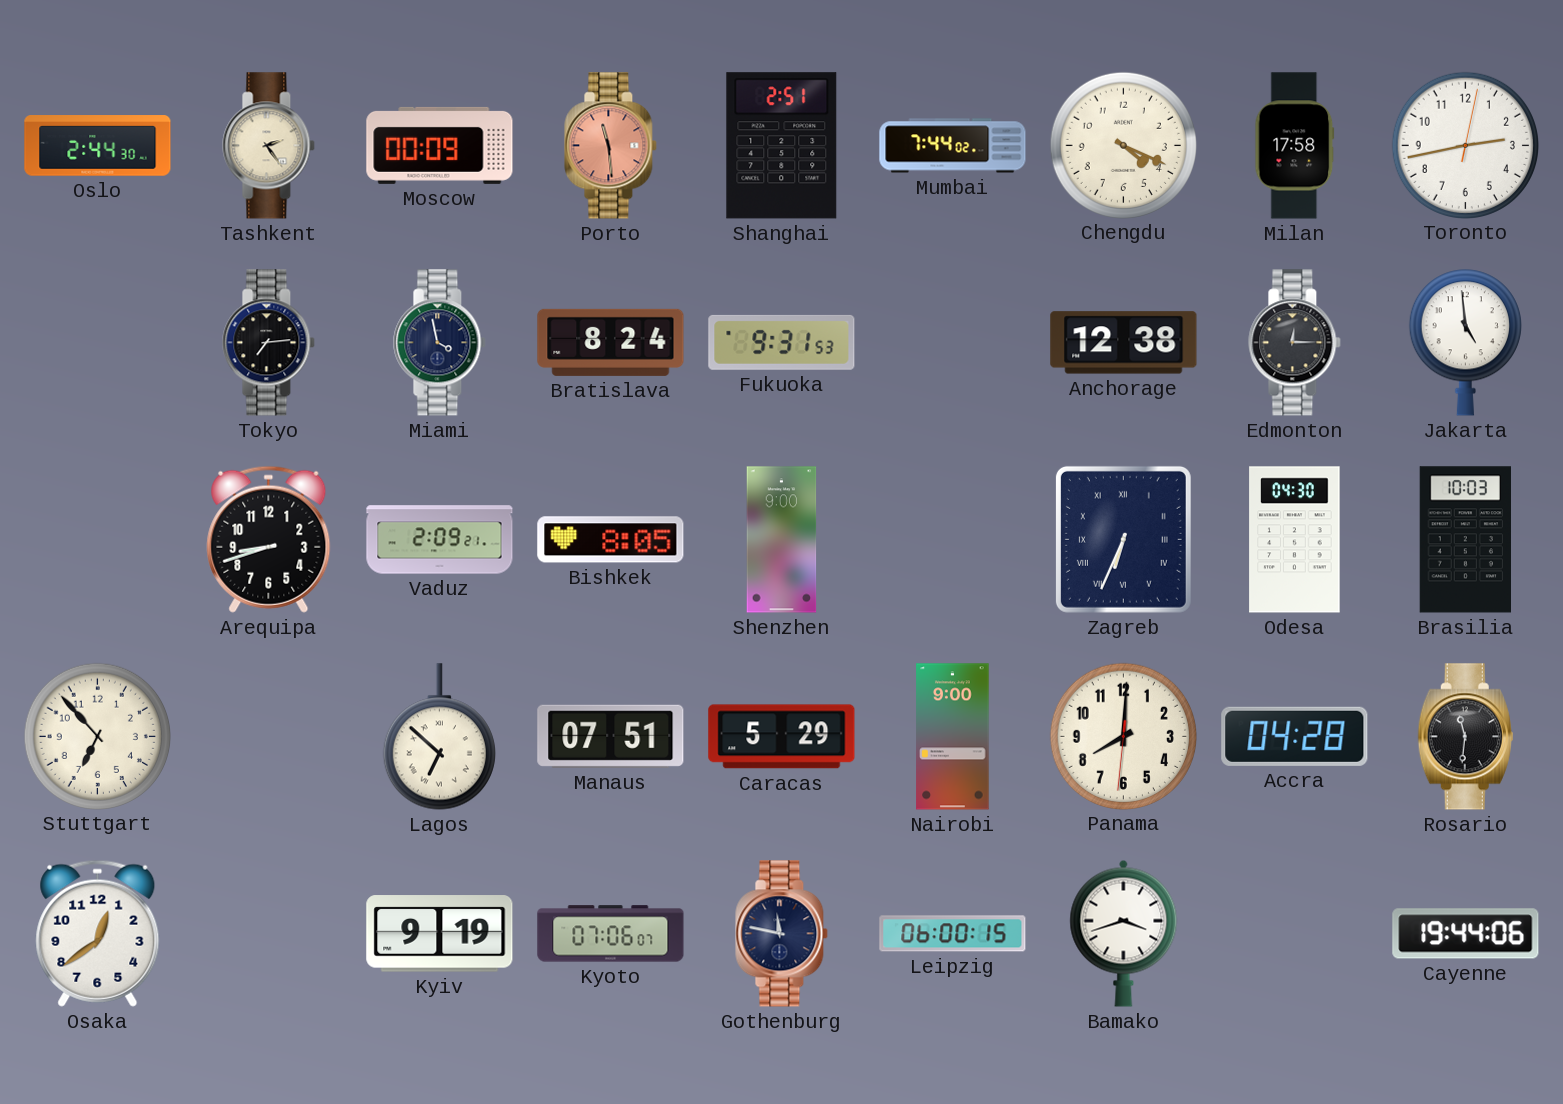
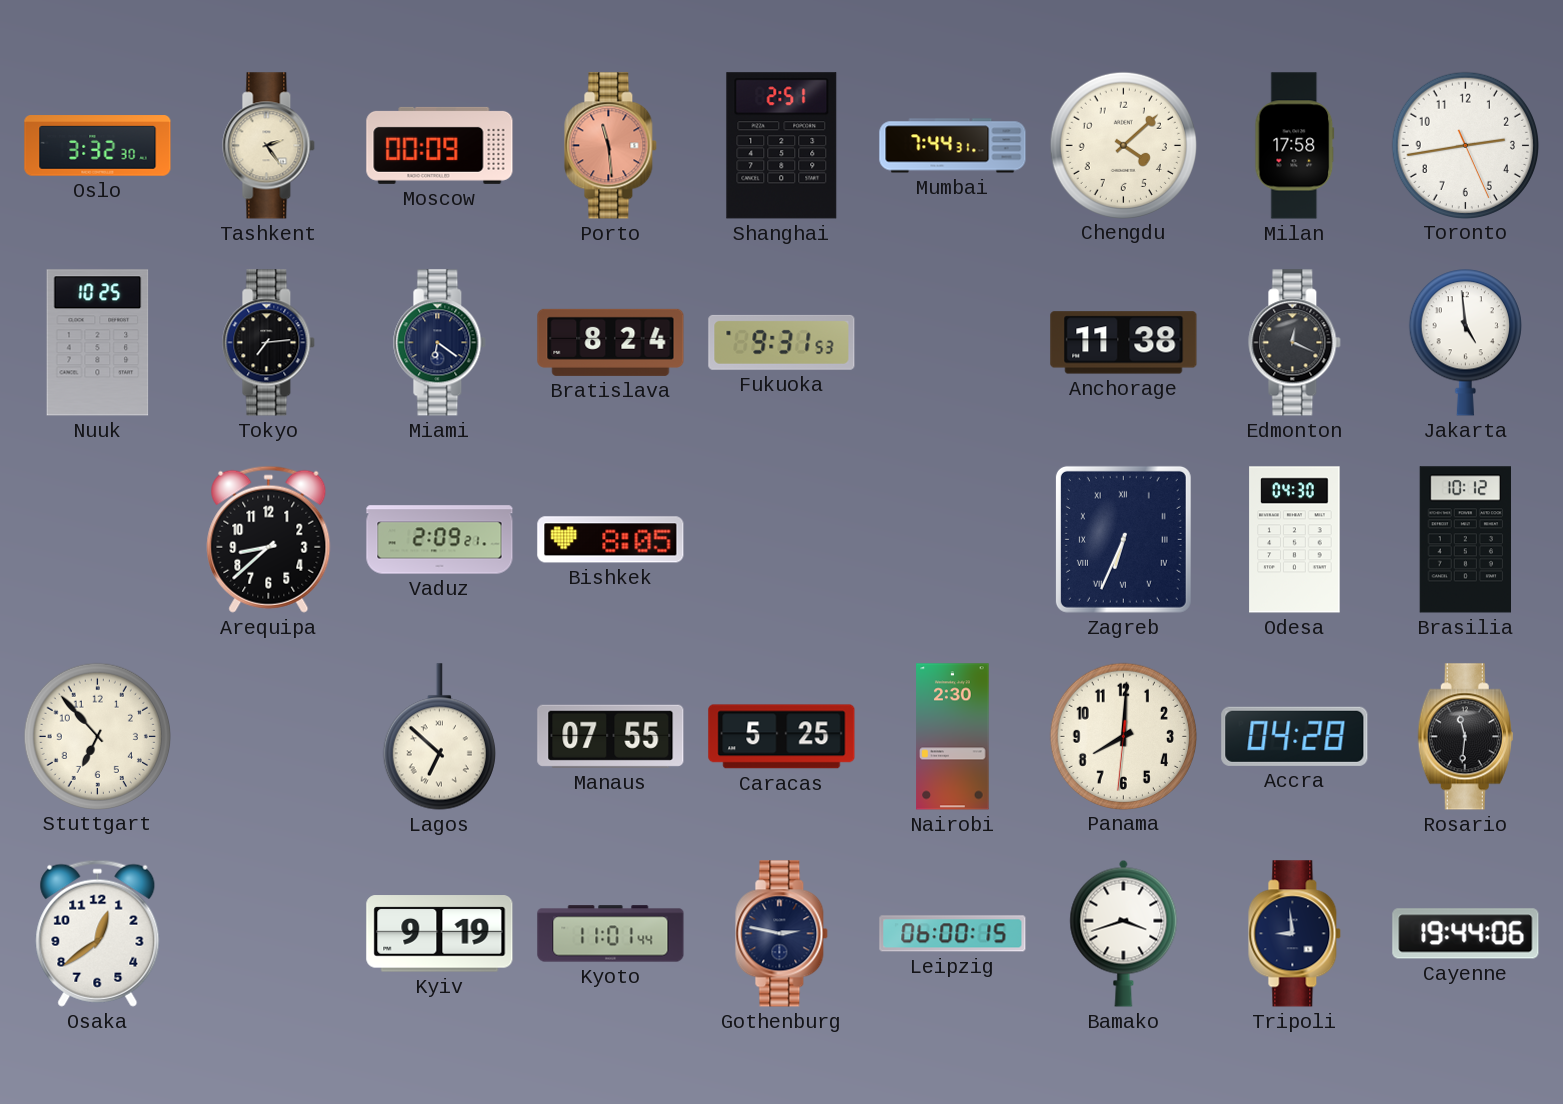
Oslo: 2:44 -> 3:32 (98, 146)
Mumbai: 7:44:02 -> 7:44:31 (953, 146)
Chengdu: 4:19 -> 4:08 (1123, 145)
Toronto: 2:43:02 -> 2:43:26 (1465, 145)
Nuuk: none -> 10:25 (98, 343)
Miami: 3:58 -> 6:21 (440, 343)
Anchorage: 12:38 -> 11:38 (1124, 343)
Edmonton: 12:15 -> 12:19 (1295, 343)
Arequipa: 8:42 -> 8:38 (269, 539)
Shenzhen: 9:00 -> none (782, 540)
Brasilia: 10:03 -> 10:12 (1465, 540)
Manaus: 07:51 -> 07:55 (611, 736)
Caracas: 5:29 -> 5:25 (782, 737)
Nairobi: 9:00 -> 2:30 (953, 737)
Kyoto: 07:06 -> 11:01 (611, 934)
Gothenburg: 11:47 -> 2:47 (782, 934)
Tripoli: none -> 8:59 (1295, 934)
